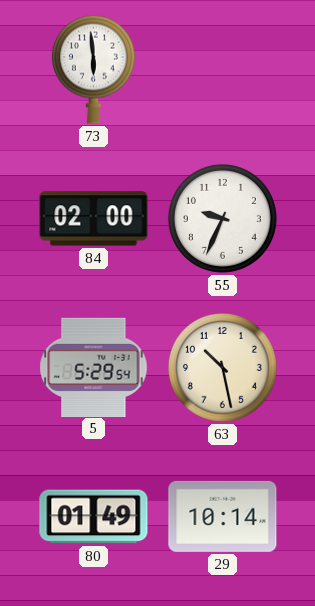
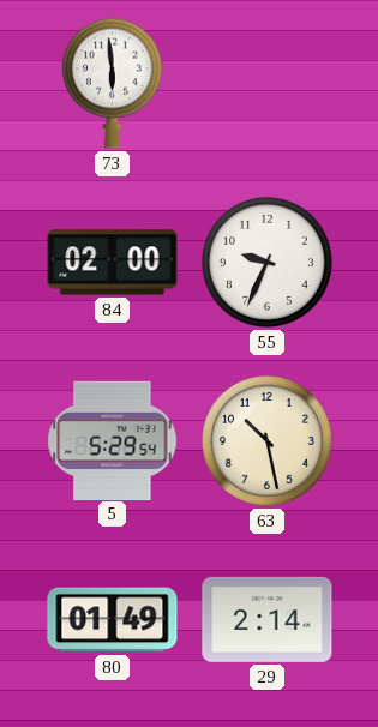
29: 10:14 -> 2:14 (268, 619)
